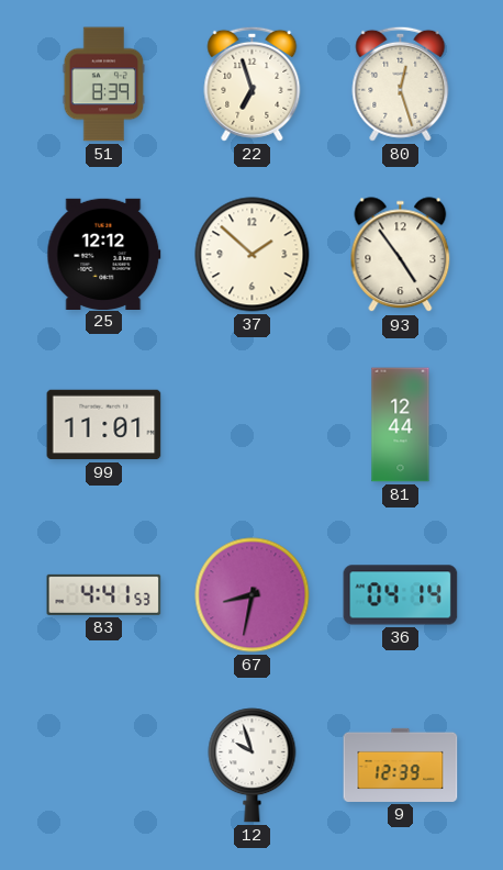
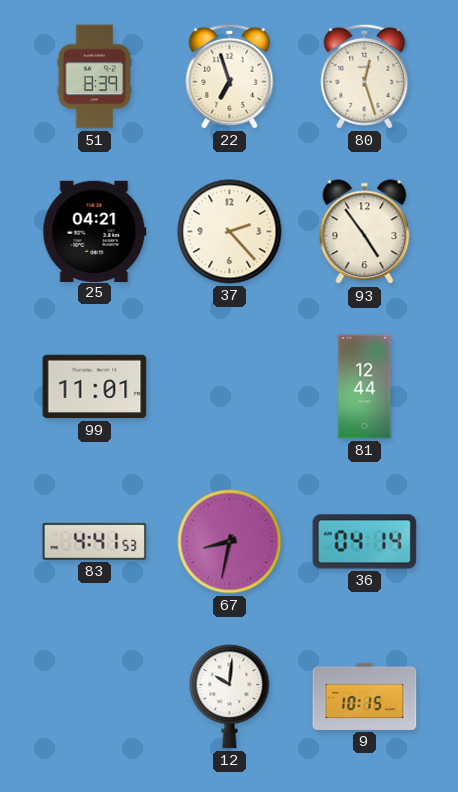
25: 12:12 -> 04:21 (95, 231)
37: 1:52 -> 2:23 (230, 232)
12: 9:57 -> 10:01 (230, 697)
9: 12:39 -> 10:15 (365, 696)
